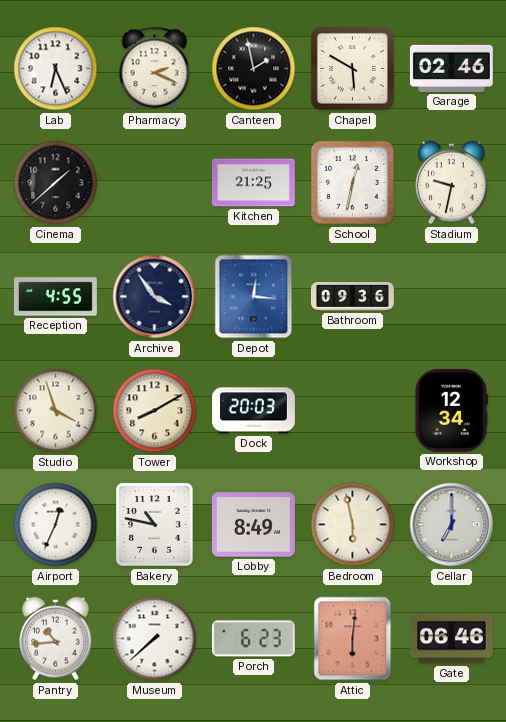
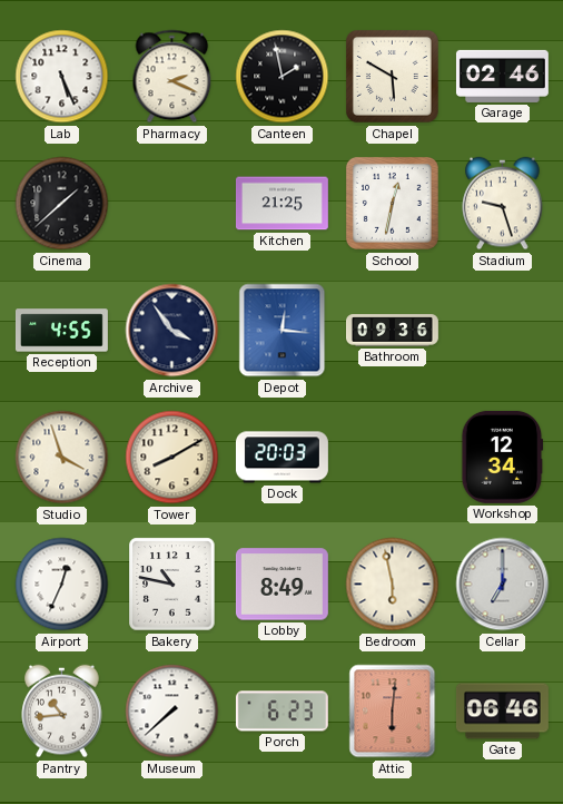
Lab: 6:26 -> 5:26 (62, 77)
Stadium: 9:32 -> 9:27 (503, 204)
